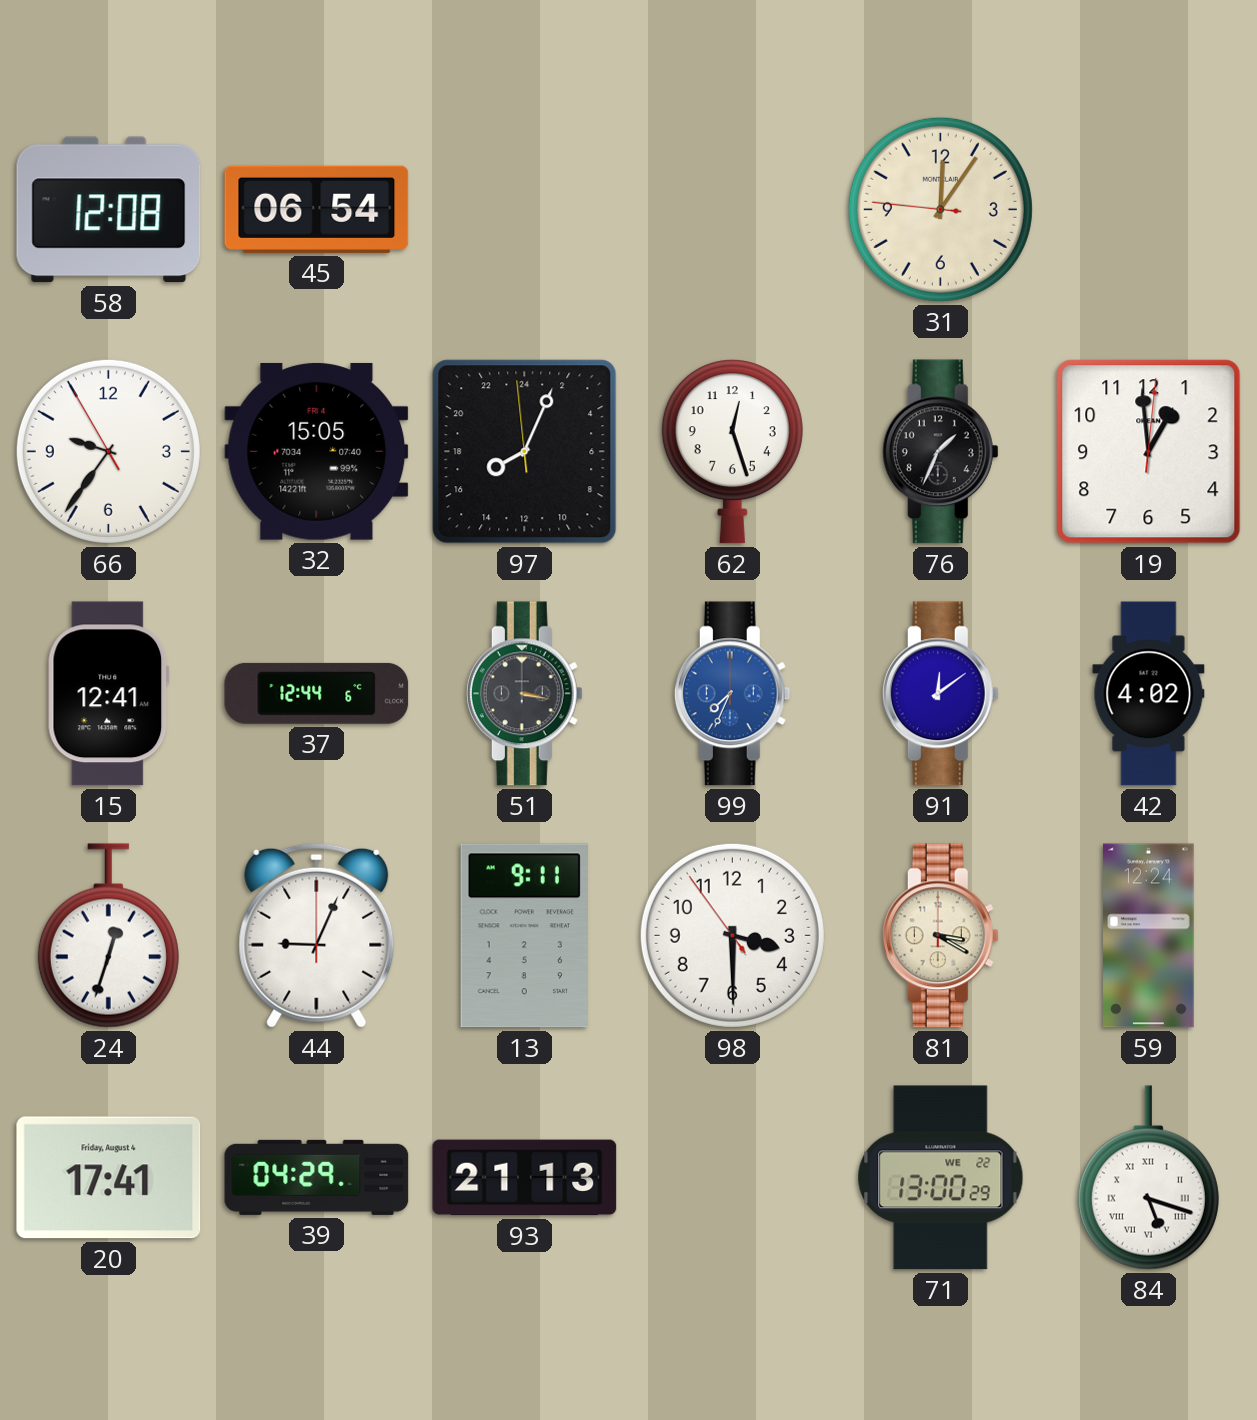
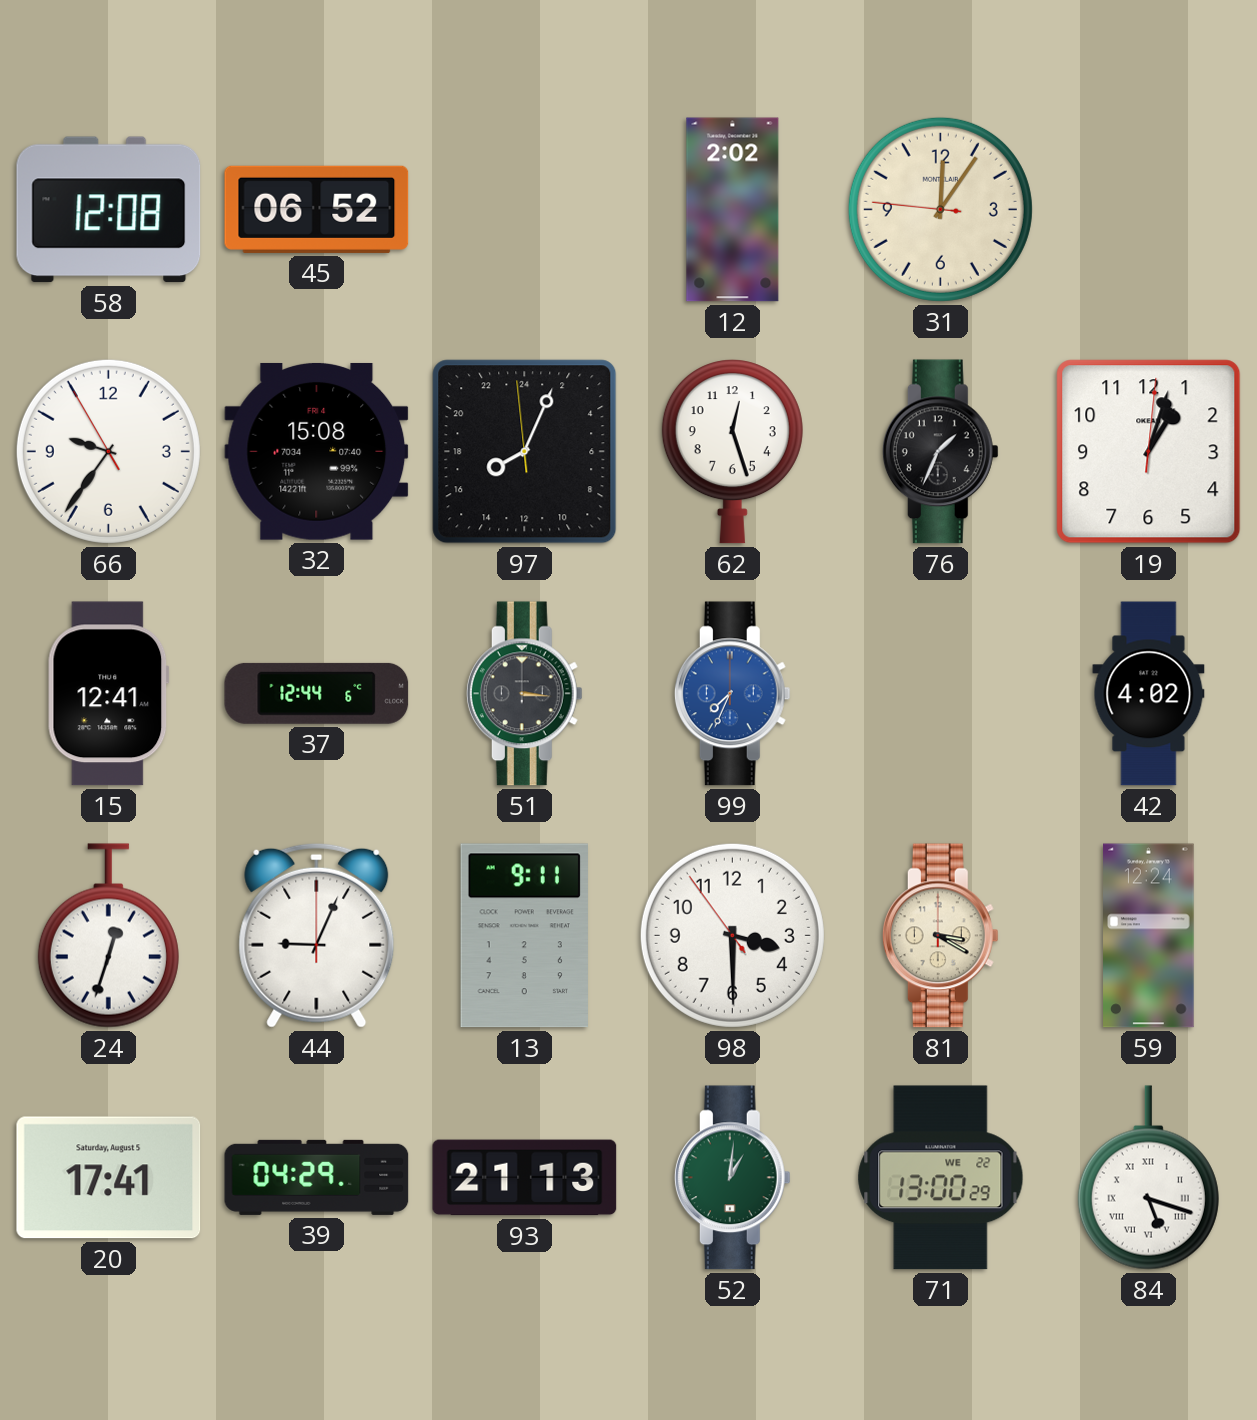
45: 06:54 -> 06:52 (317, 209)
12: none -> 2:02 (733, 210)
32: 15:05 -> 15:08 (317, 451)
19: 12:59 -> 1:03 (1149, 452)
51: 3:17 -> 3:16 (524, 694)
91: 12:09 -> none (940, 694)
20 date: Friday, August 4 -> Saturday, August 5 (109, 1178)
52: none -> 1:01 (732, 1178)
